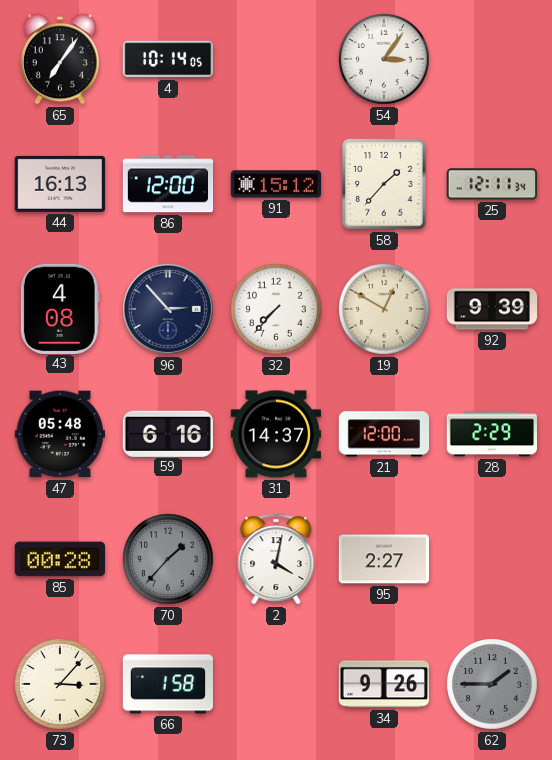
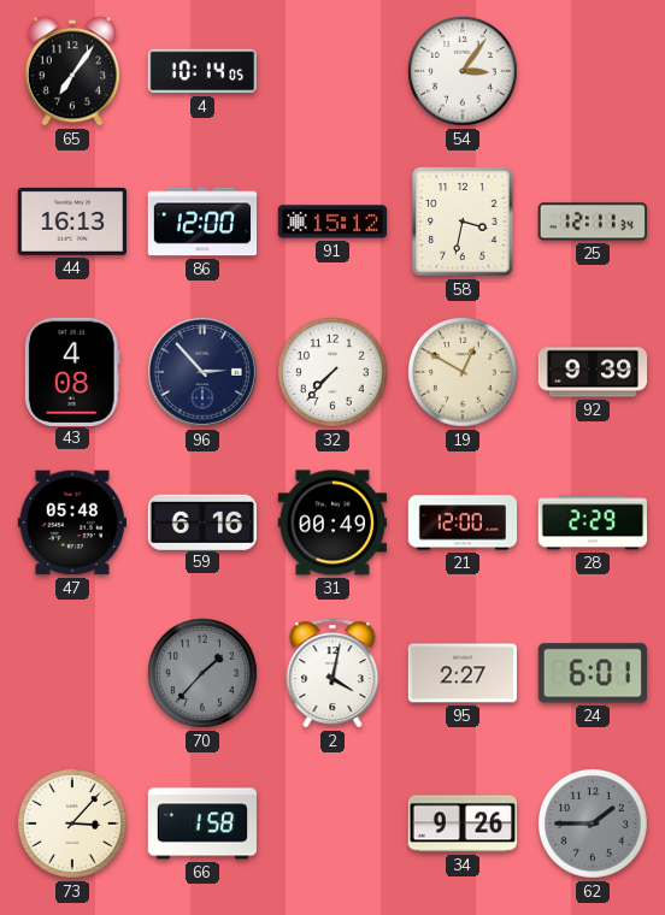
58: 1:37 -> 3:32 (463, 222)
31: 14:37 -> 00:49 (331, 523)
85: 00:28 -> none (59, 559)
24: none -> 6:01 (593, 673)
